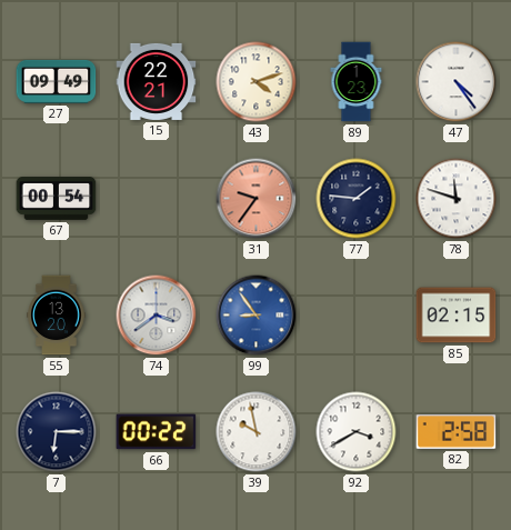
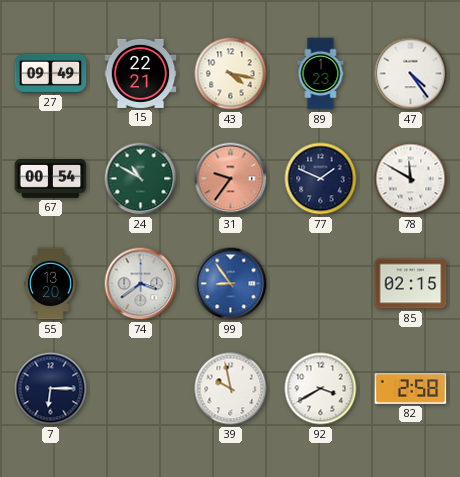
43: 4:12 -> 4:17 (231, 74)
24: none -> 10:50 (141, 179)
77: 1:46 -> 1:49 (321, 179)
78: 11:48 -> 11:50 (411, 179)
66: 00:22 -> none (157, 432)
